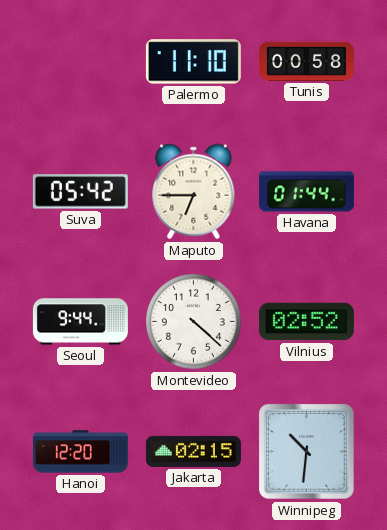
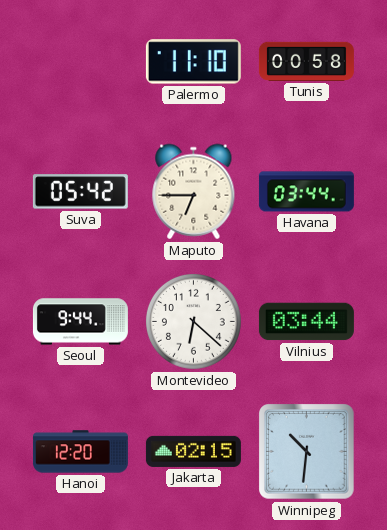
Havana: 01:44 -> 03:44 (306, 192)
Montevideo: 4:22 -> 6:22 (193, 321)
Vilnius: 02:52 -> 03:44 (306, 322)
